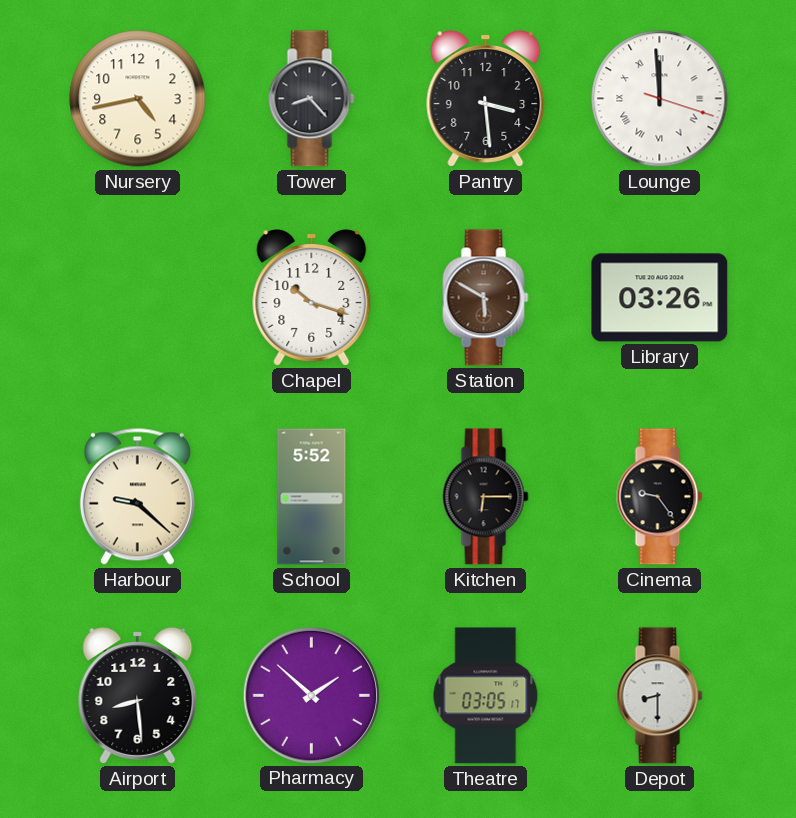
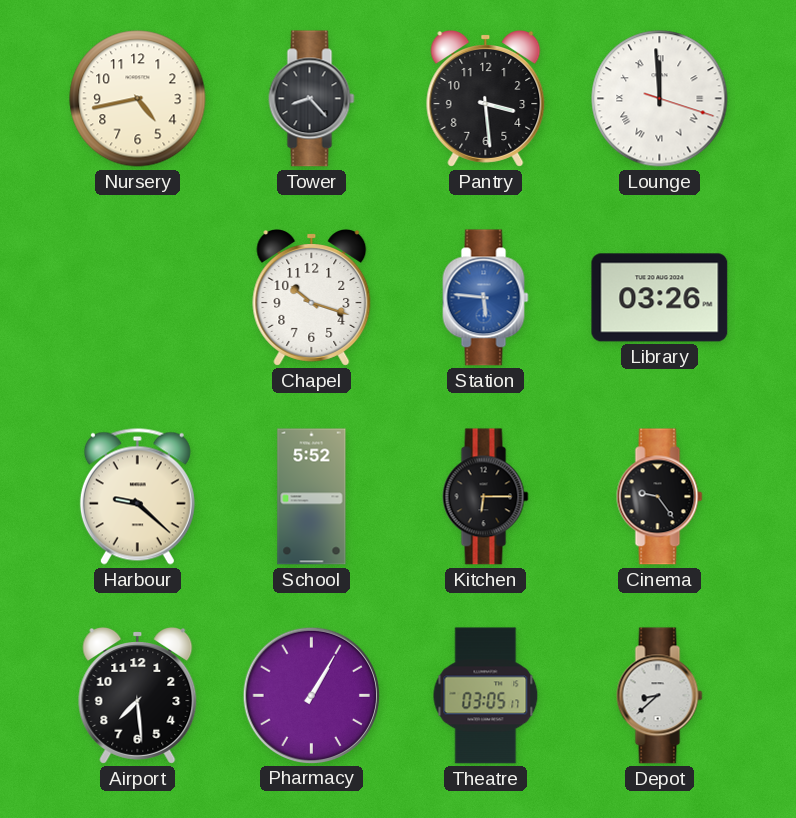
Station: 5:50 -> 5:46 (486, 298)
Station dial: brown -> blue (486, 298)
Airport: 8:29 -> 7:29 (138, 696)
Pharmacy: 1:52 -> 1:05 (311, 695)
Depot: 8:30 -> 8:38 (660, 696)
